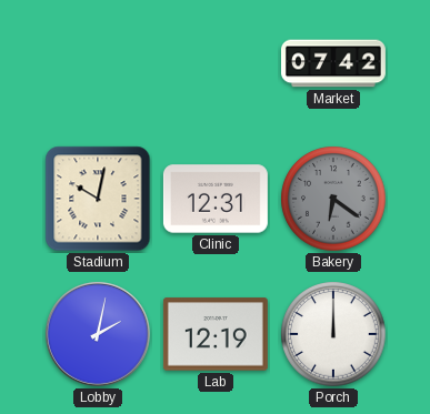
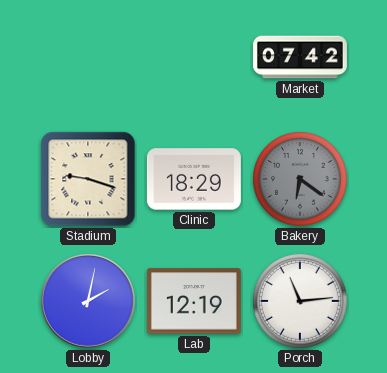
Stadium: 10:02 -> 9:18 (88, 179)
Clinic: 12:31 -> 18:29 (194, 179)
Porch: 12:00 -> 11:14 (300, 301)
